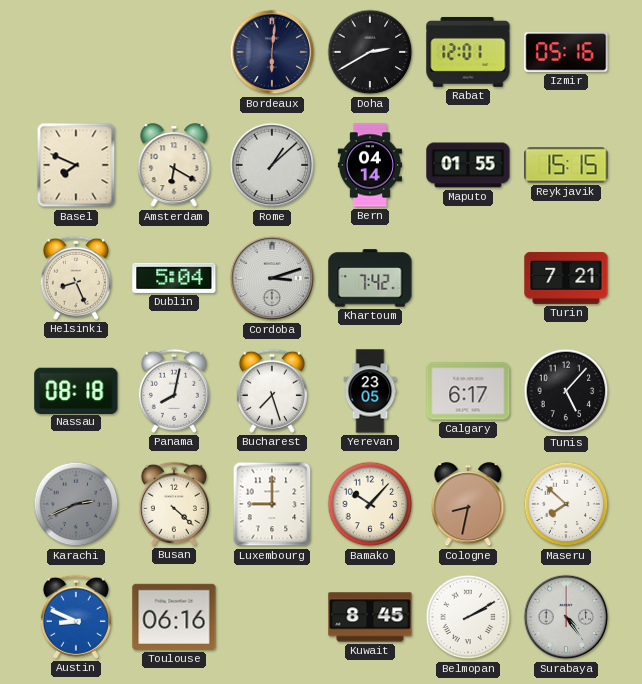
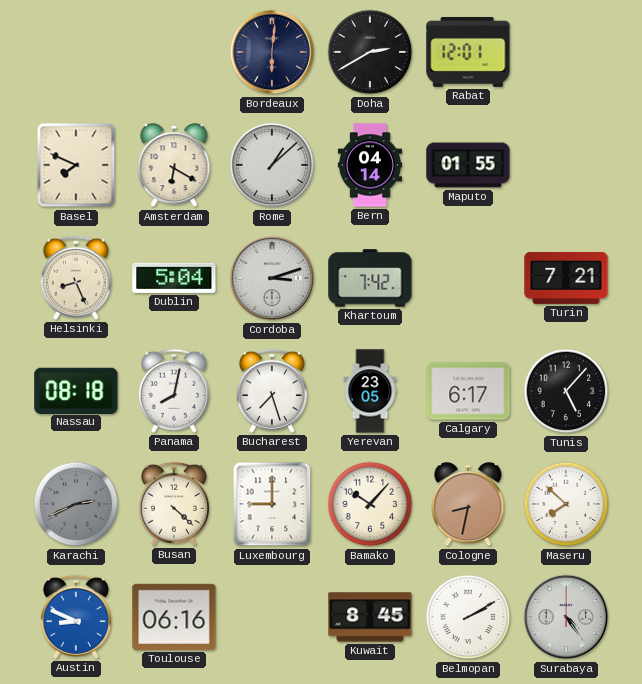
Izmir: 05:16 -> none (566, 52)
Reykjavik: 15:15 -> none (566, 165)
